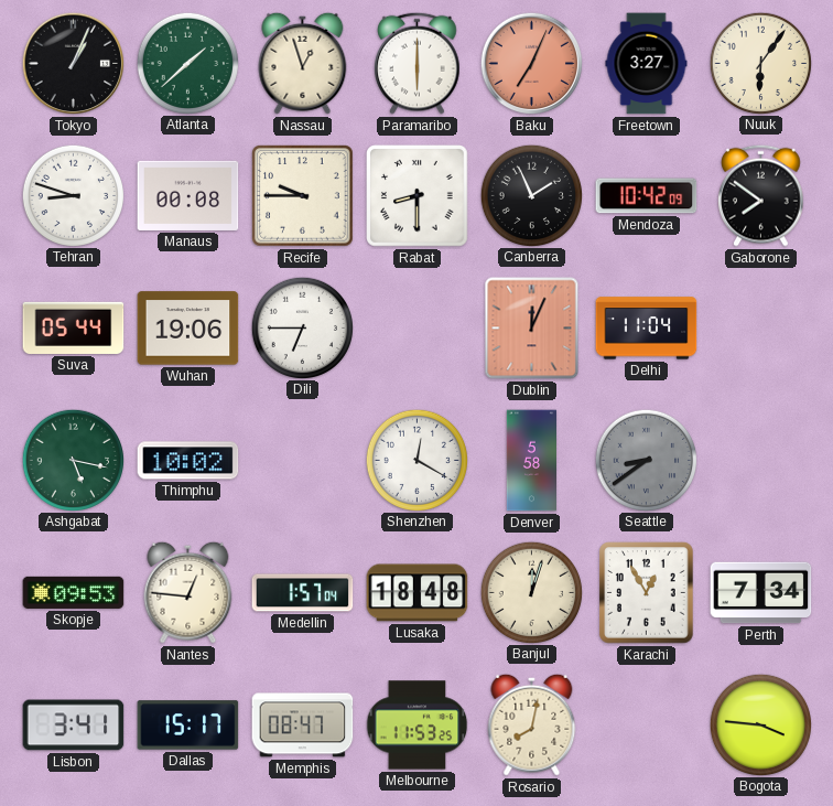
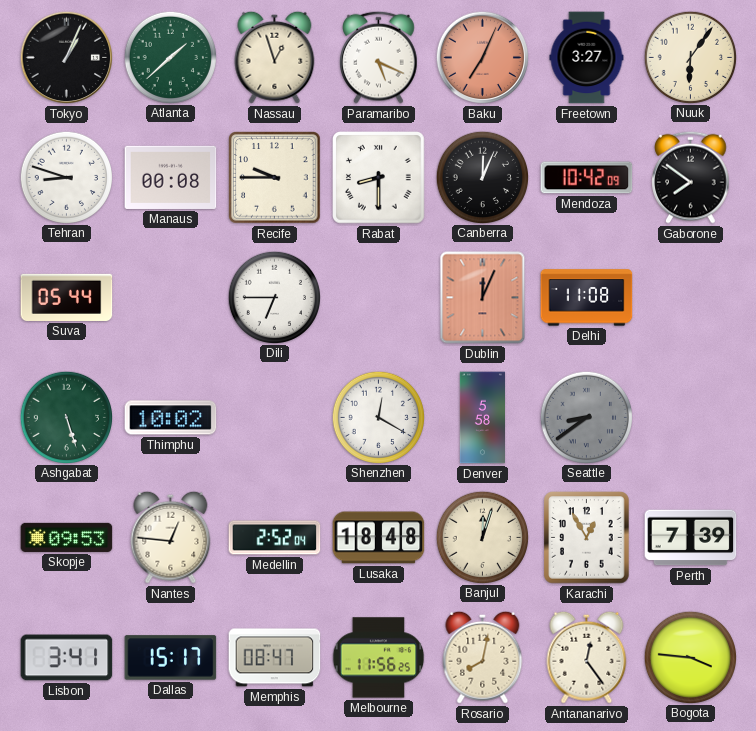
Paramaribo: 6:00 -> 5:19 (379, 57)
Canberra: 1:56 -> 12:04 (482, 177)
Wuhan: 19:06 -> none (188, 329)
Delhi: 11:04 -> 11:08 (587, 298)
Ashgabat: 5:17 -> 5:27 (66, 417)
Medellin: 1:57 -> 2:52 (275, 538)
Perth: 7:34 -> 7:39 (691, 538)
Melbourne: 11:53 -> 11:56 (379, 658)
Antananarivo: none -> 12:24 (587, 657)
